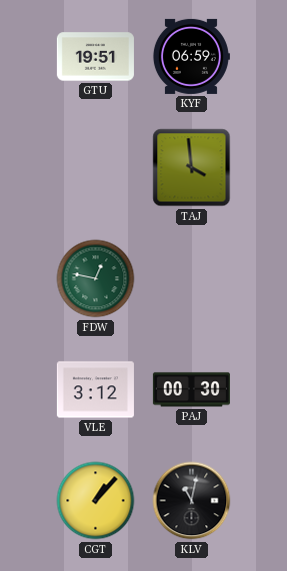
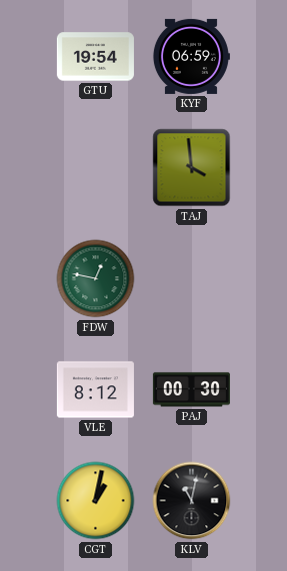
GTU: 19:51 -> 19:54 (95, 57)
VLE: 3:12 -> 8:12 (95, 390)
CGT: 1:07 -> 1:02 (96, 501)
